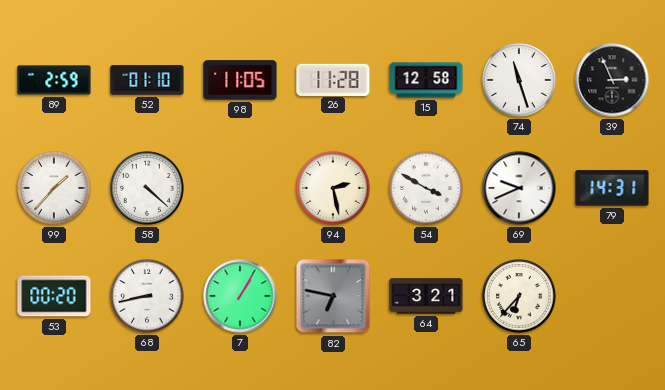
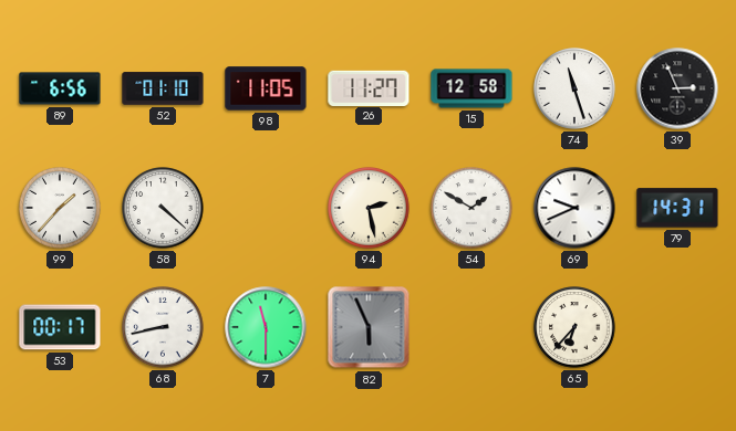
89: 2:59 -> 6:56 (60, 88)
26: 11:28 -> 11:27 (369, 87)
54: 3:50 -> 1:50 (471, 208)
53: 00:20 -> 00:17 (60, 327)
7: 1:05 -> 11:30 (266, 327)
82: 6:47 -> 5:56 (369, 327)
64: 3:21 -> none (426, 296)
